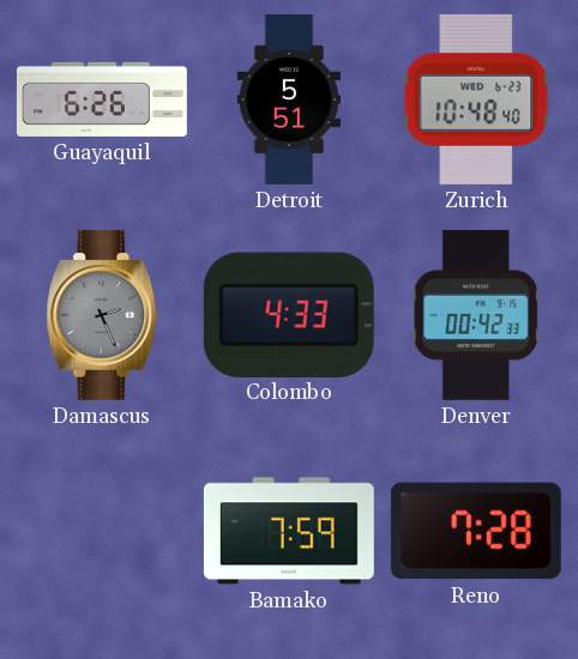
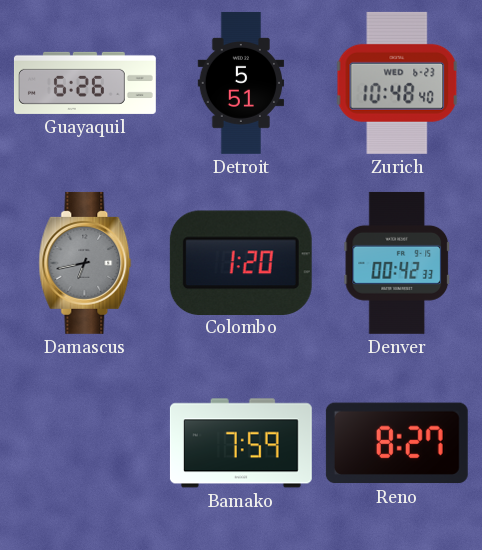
Damascus: 2:26 -> 6:43 (85, 263)
Colombo: 4:33 -> 1:20 (241, 262)
Reno: 7:28 -> 8:27 (397, 443)
